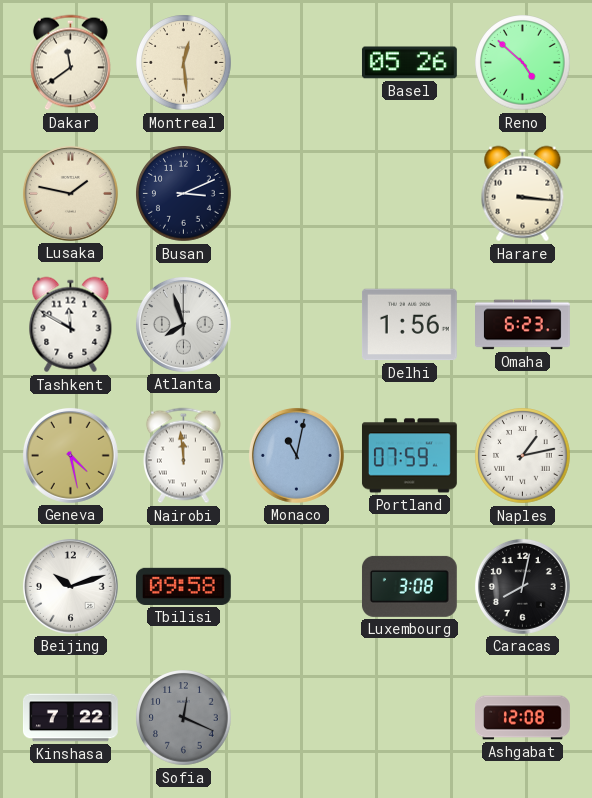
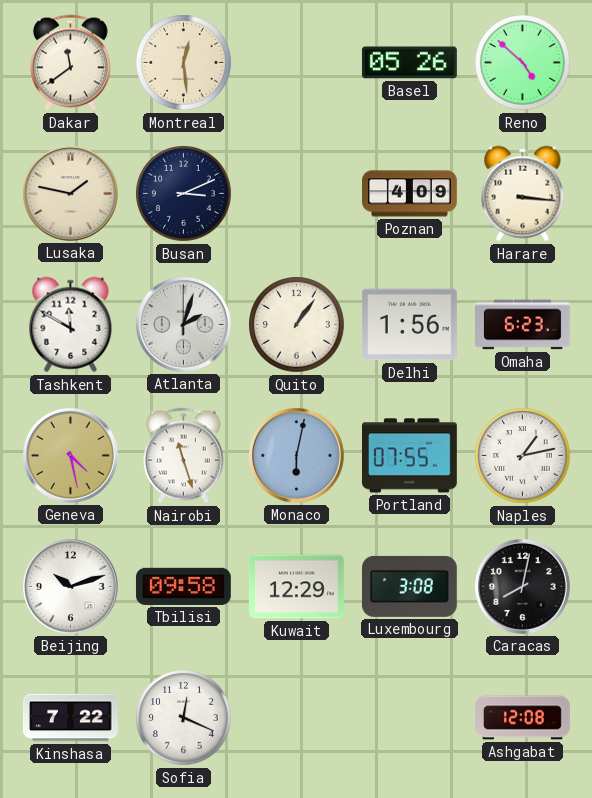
Poznan: none -> 4:09 (410, 194)
Atlanta: 7:57 -> 2:03 (183, 324)
Quito: none -> 1:06 (297, 325)
Nairobi: 11:59 -> 11:27 (183, 456)
Monaco: 11:02 -> 6:02 (296, 455)
Portland: 07:59 -> 07:55 (410, 456)
Kuwait: none -> 12:29 (297, 587)
Sofia dial: grey -> white (184, 718)
